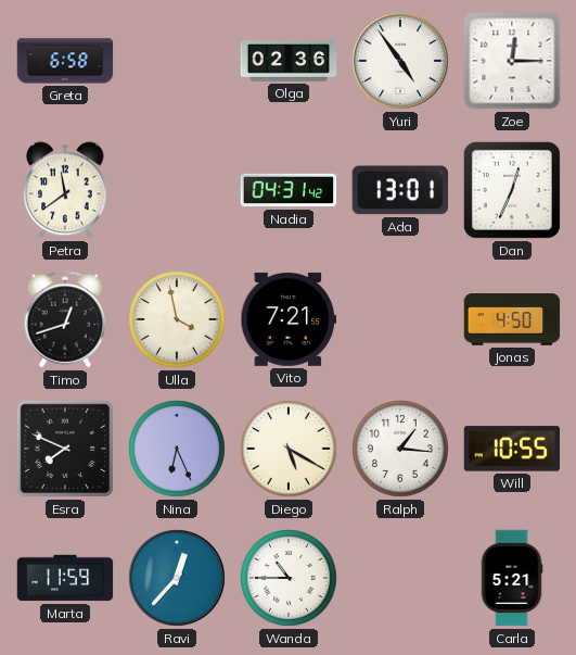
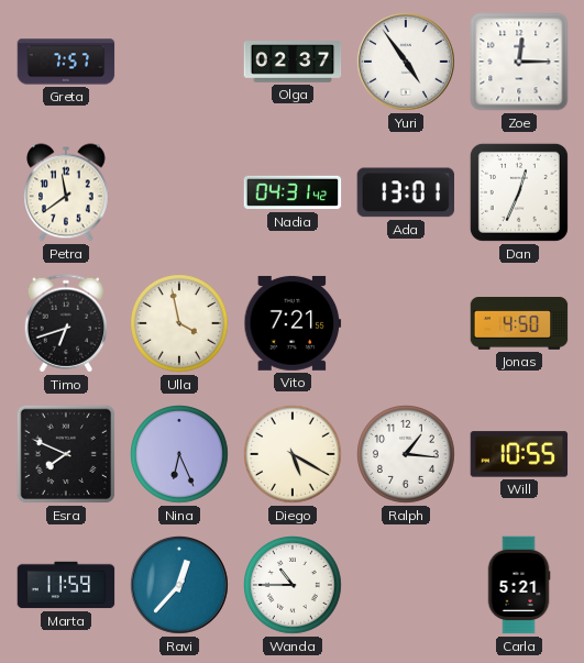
Greta: 6:58 -> 7:57 (66, 62)
Olga: 02:36 -> 02:37 (293, 63)
Timo: 12:42 -> 6:42 (66, 323)
